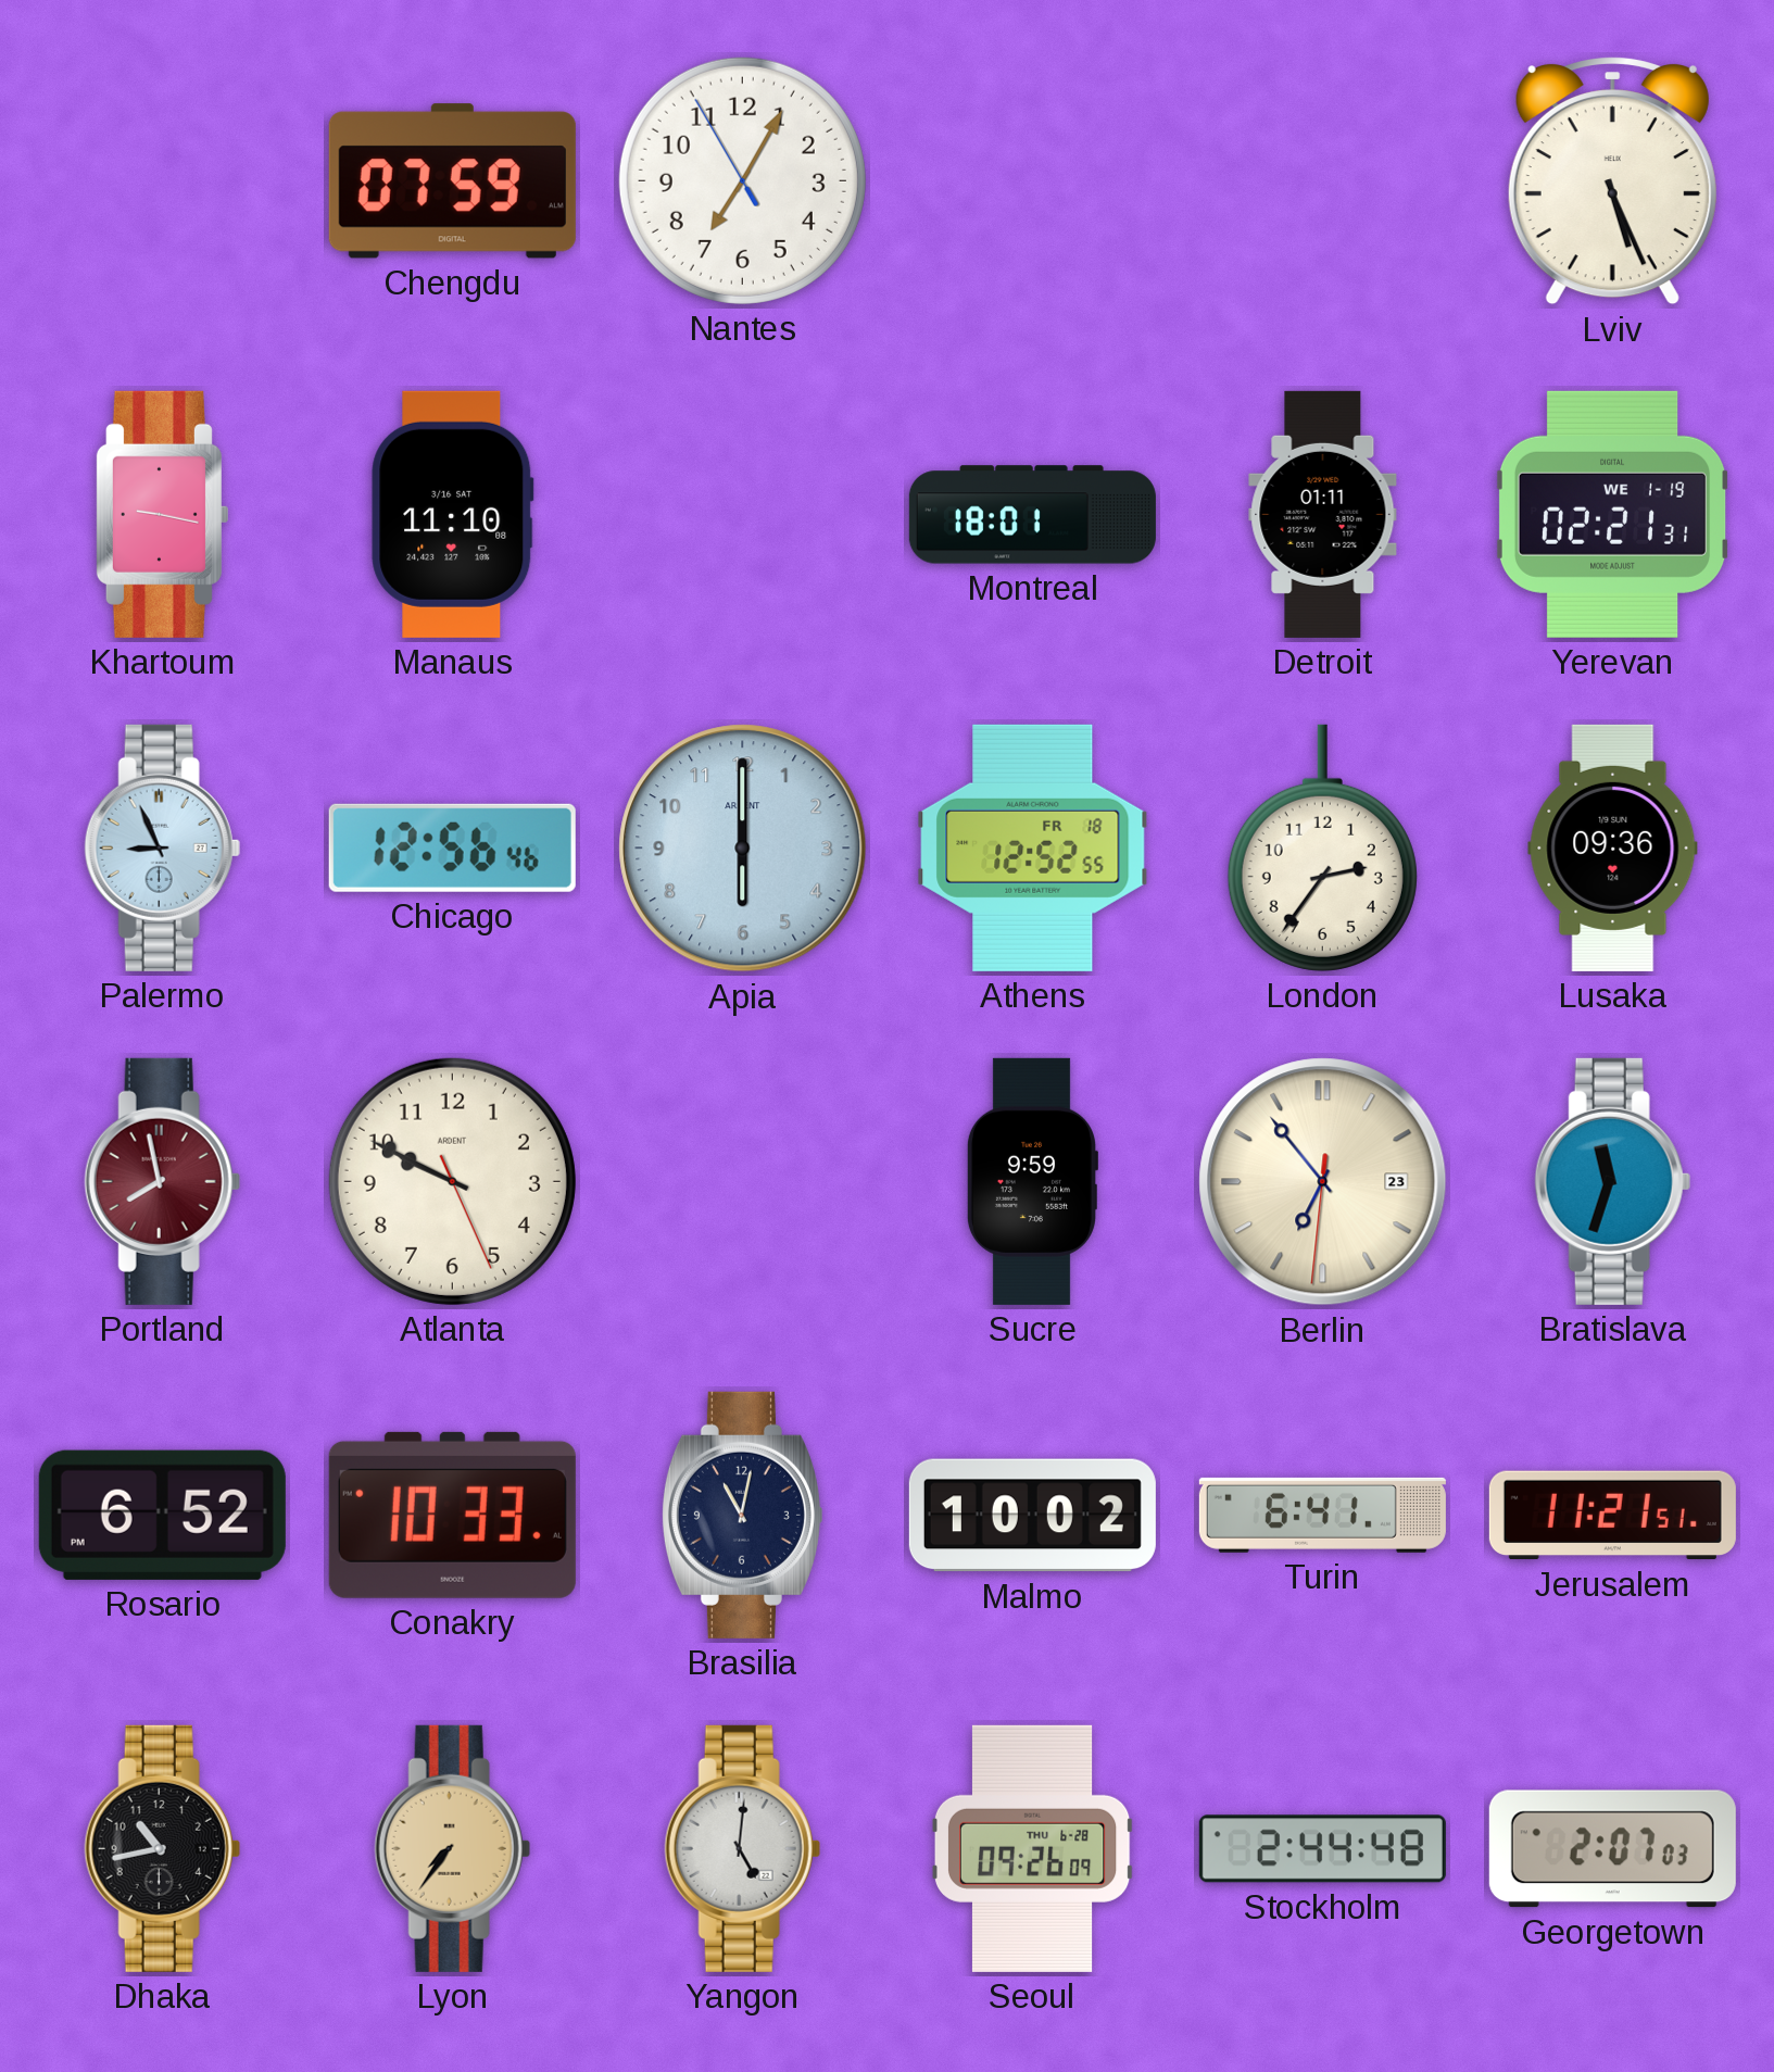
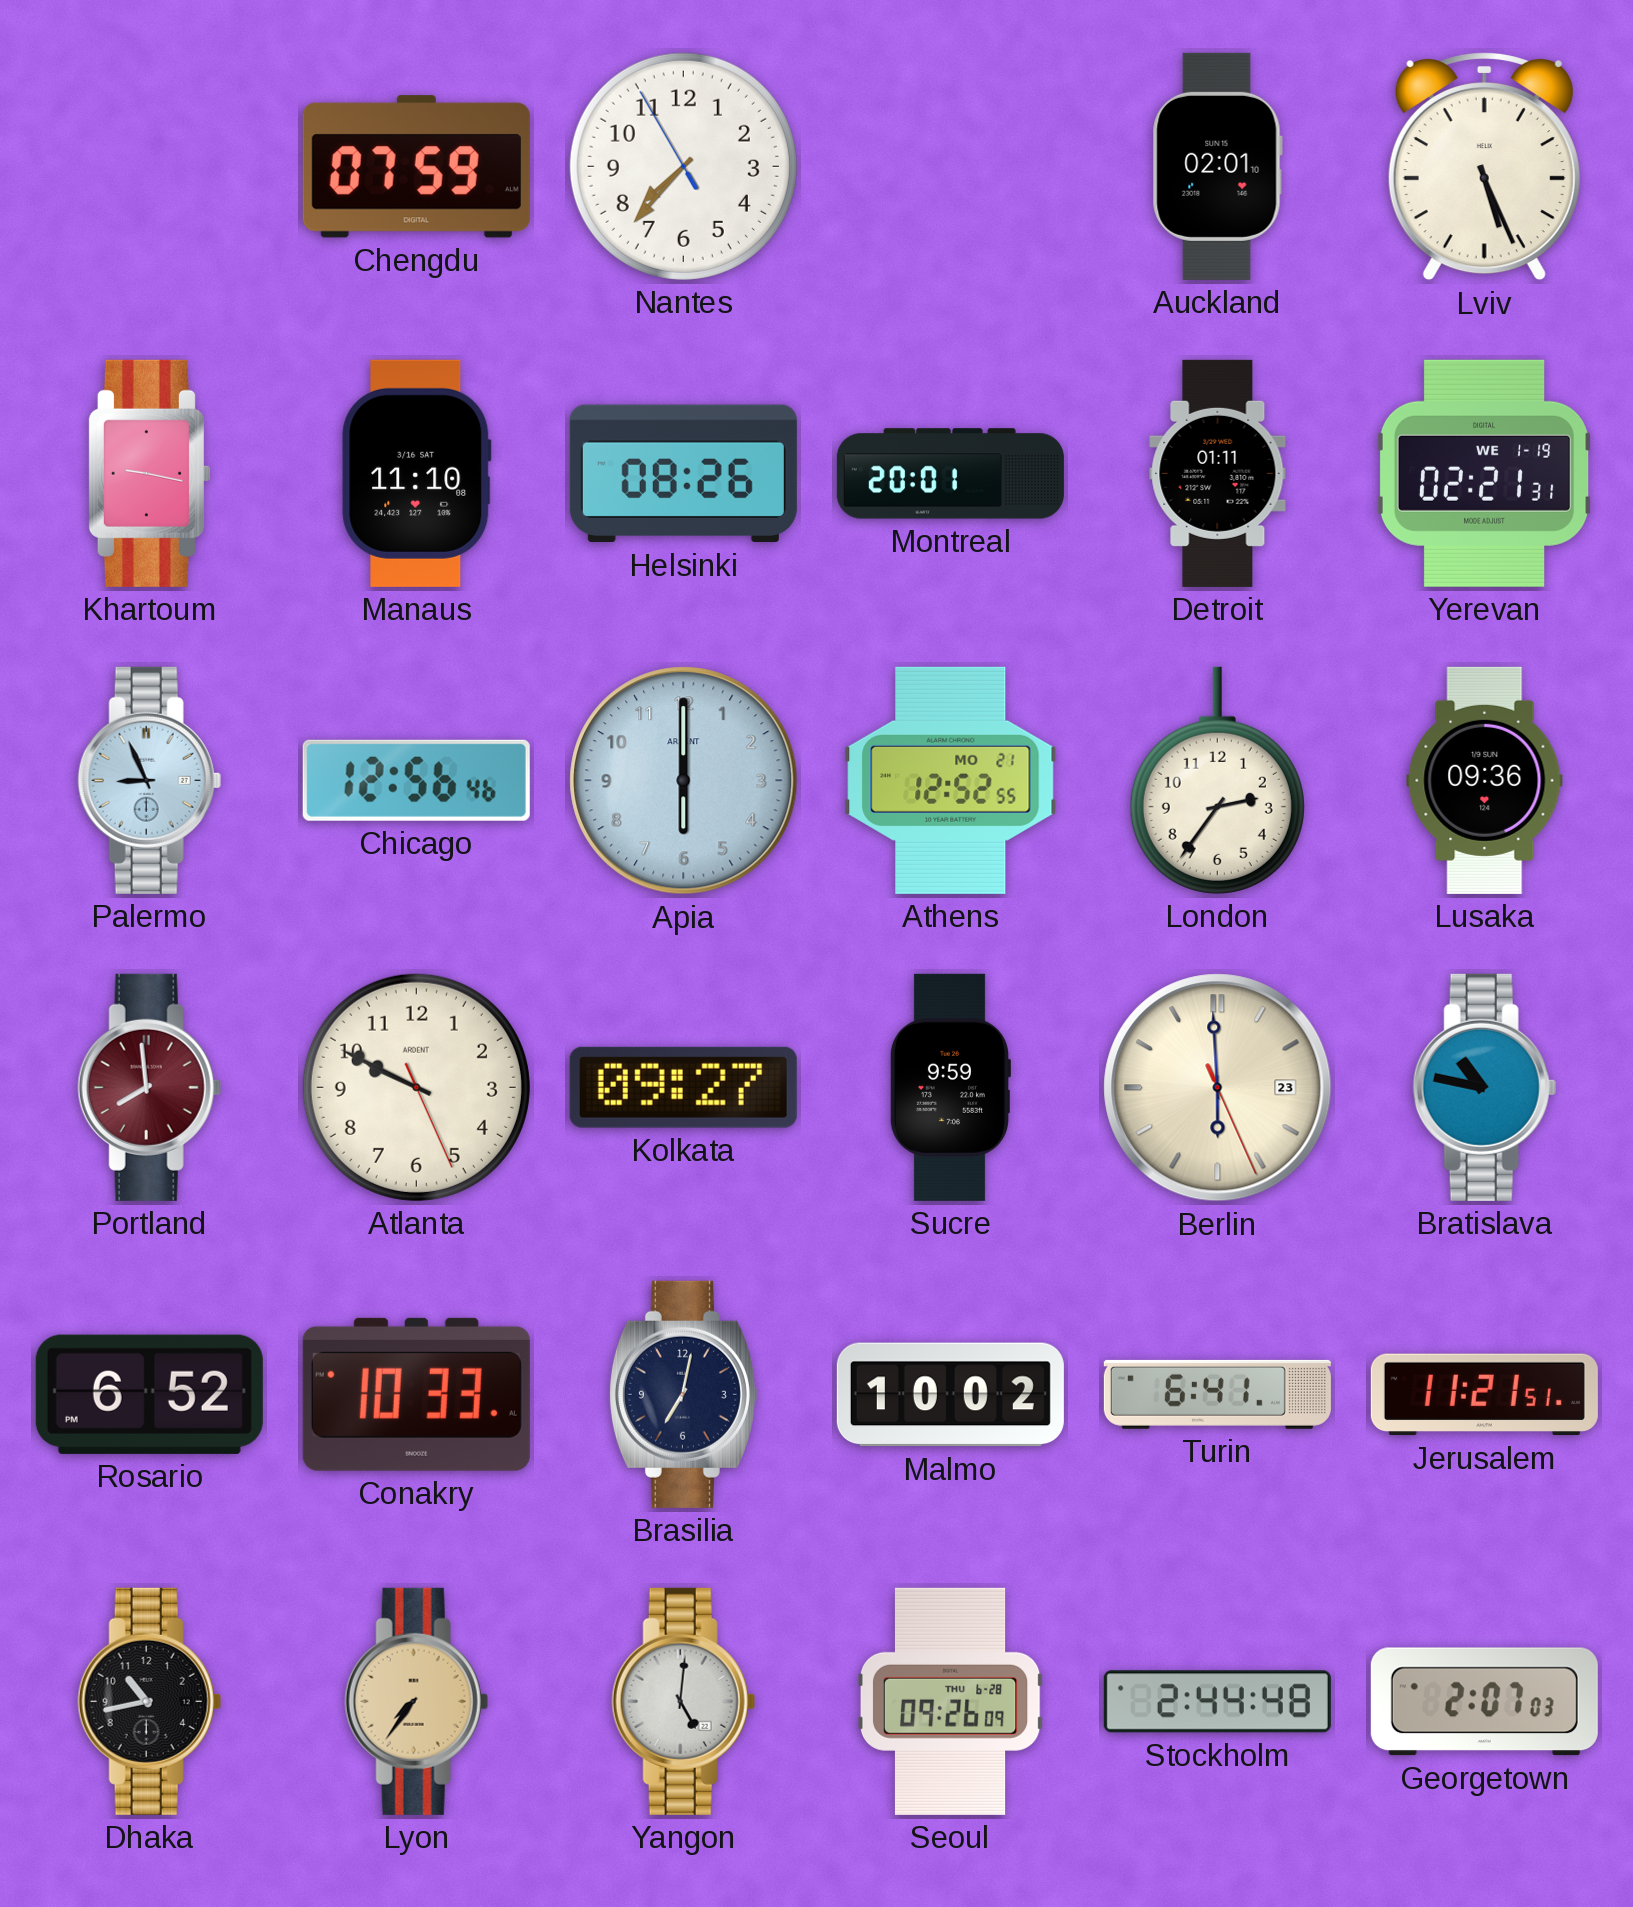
Nantes: 7:04 -> 7:36 (683, 166)
Auckland: none -> 02:01 (1217, 166)
Helsinki: none -> 08:26 (683, 474)
Montreal: 18:01 -> 20:01 (950, 474)
Athens date: FR 18 -> MO 21 (951, 780)
Portland: 7:58 -> 7:59 (149, 1087)
Kolkata: none -> 09:27 (683, 1087)
Berlin: 6:53 -> 5:59 (1218, 1088)
Bratislava: 11:33 -> 10:47 (1484, 1087)
Brasilia: 11:02 -> 7:02 (683, 1394)
